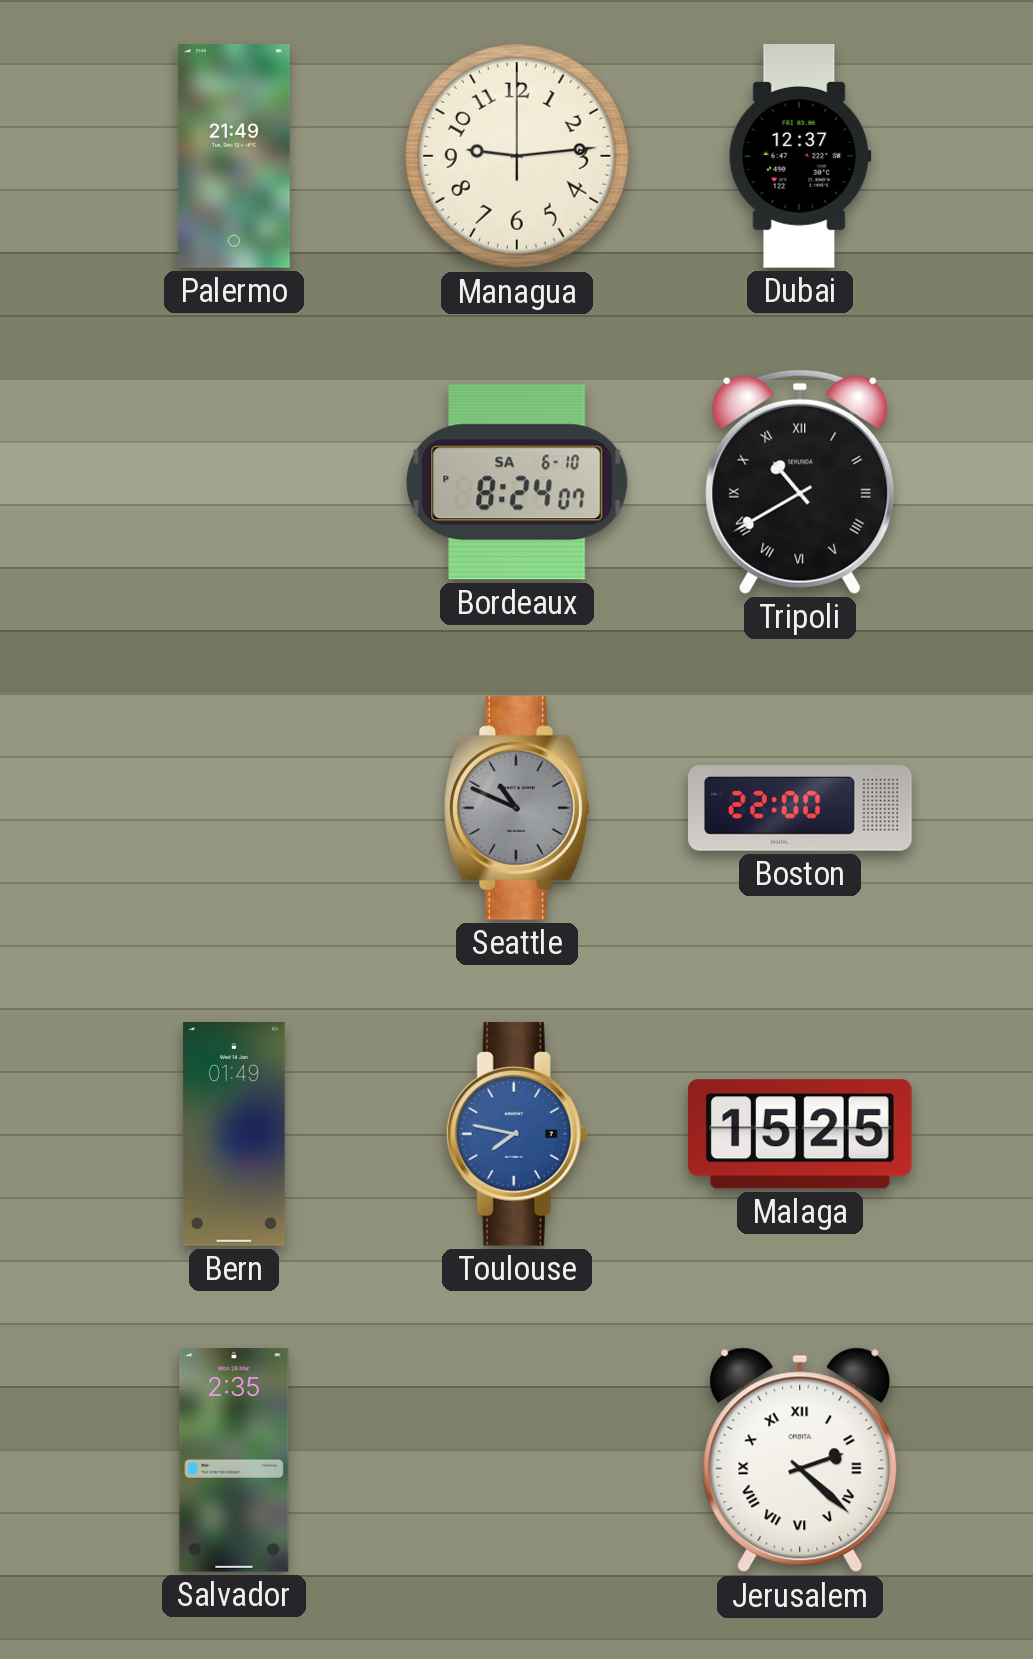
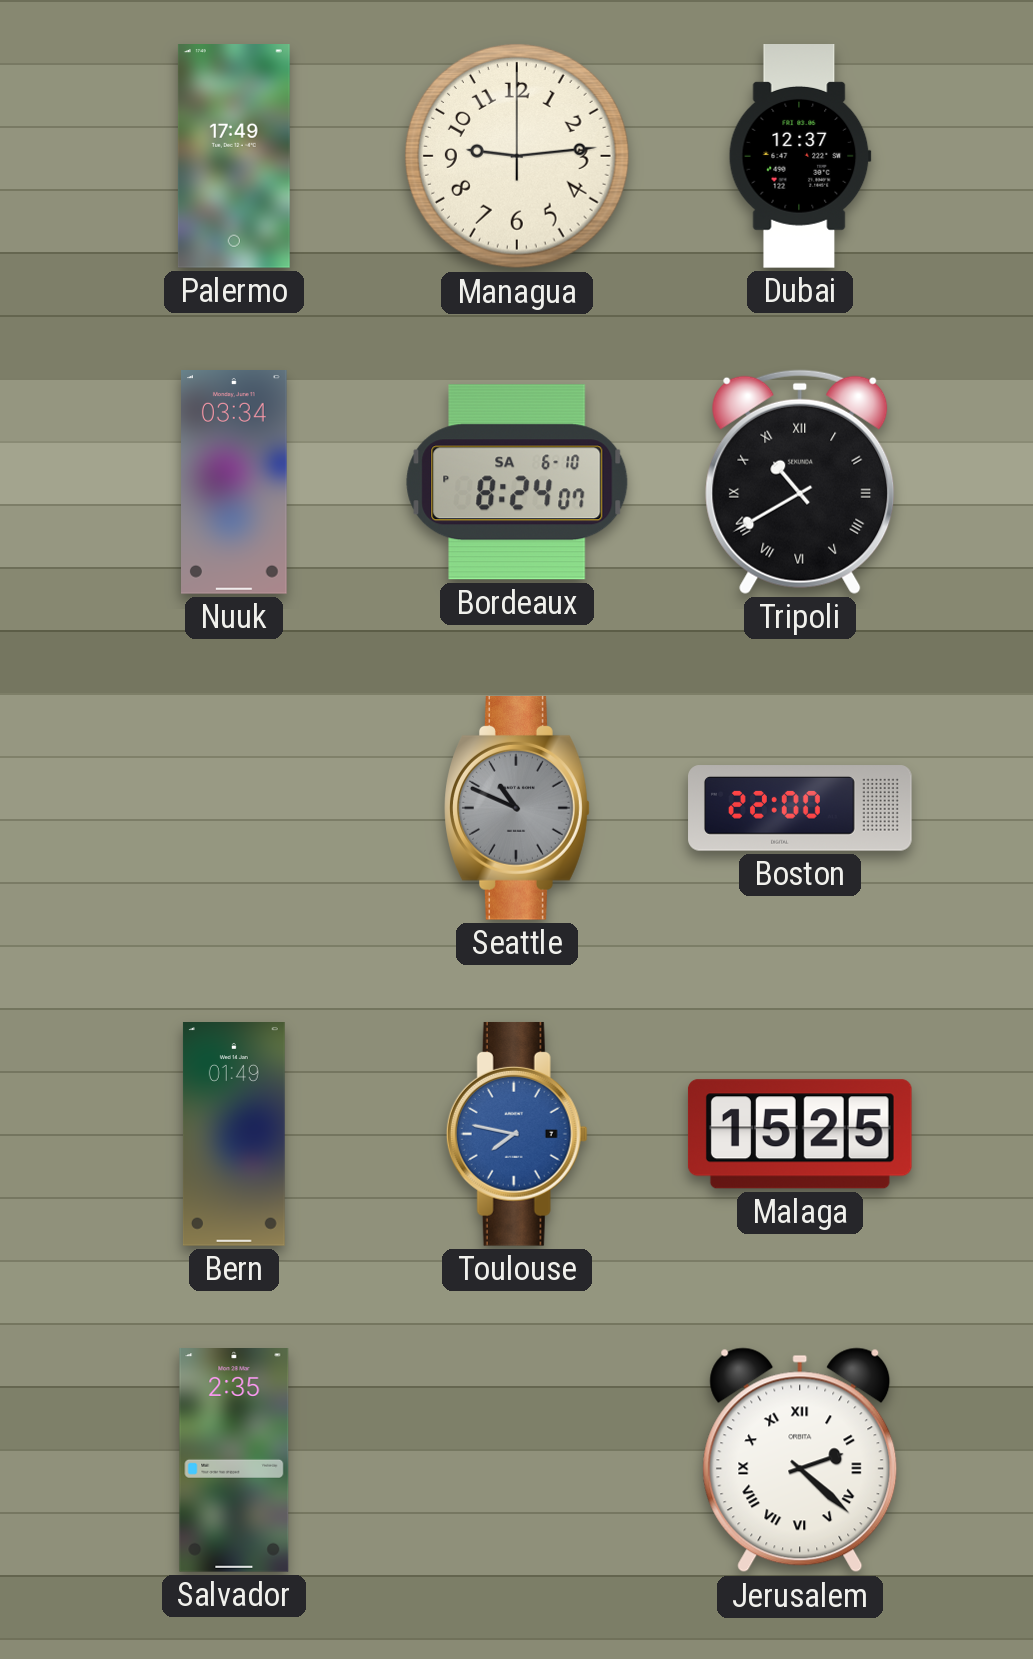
Palermo: 21:49 -> 17:49 (234, 157)
Nuuk: none -> 03:34 (235, 483)
